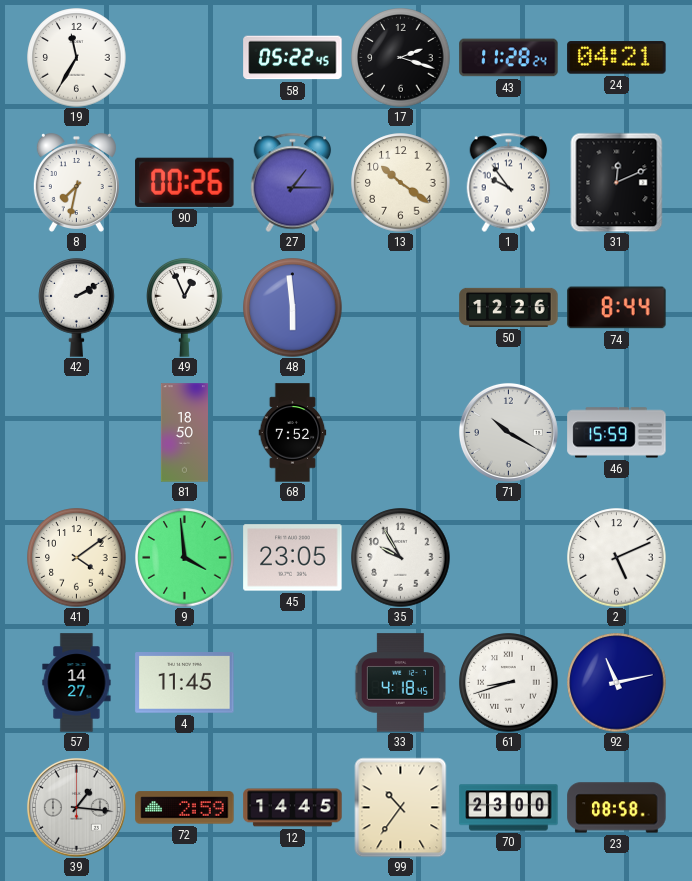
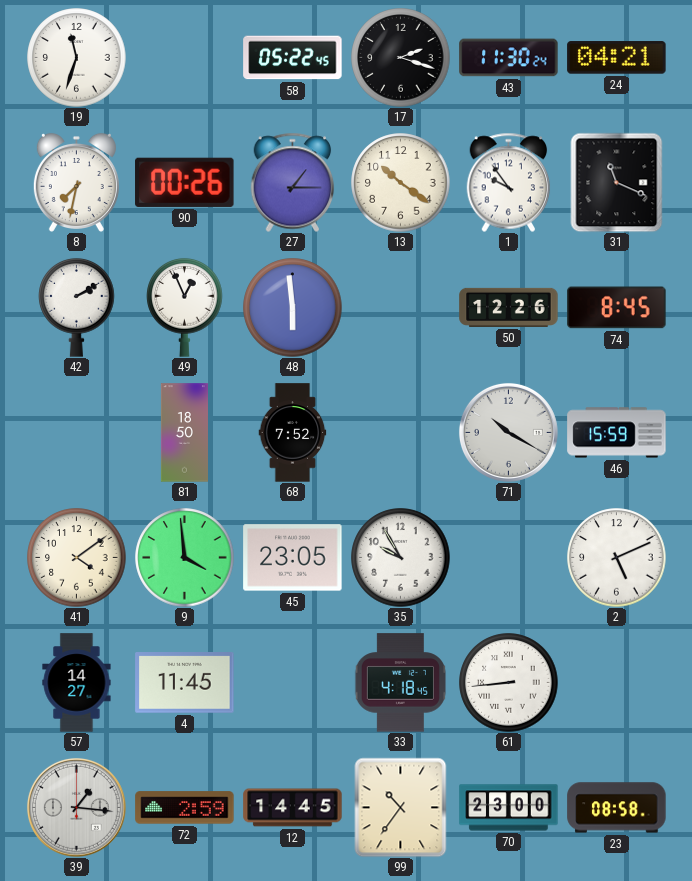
19: 11:35 -> 11:33 (77, 58)
43: 11:28 -> 11:30 (509, 58)
31: 12:11 -> 11:19 (617, 182)
74: 8:44 -> 8:45 (617, 308)
61: 8:42 -> 8:44 (509, 683)
92: 11:13 -> none (617, 683)
